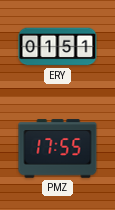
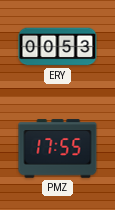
ERY: 01:51 -> 00:53 (58, 47)
